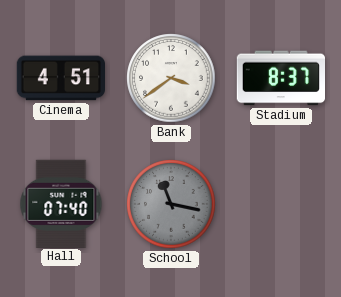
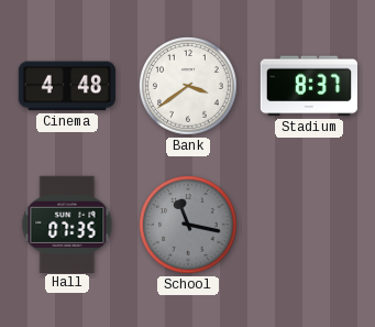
Cinema: 4:51 -> 4:48 (66, 86)
Hall: 07:40 -> 07:35 (67, 224)
